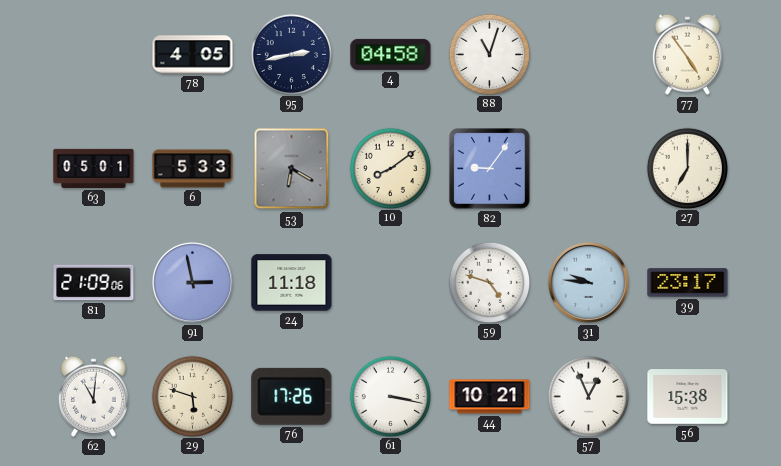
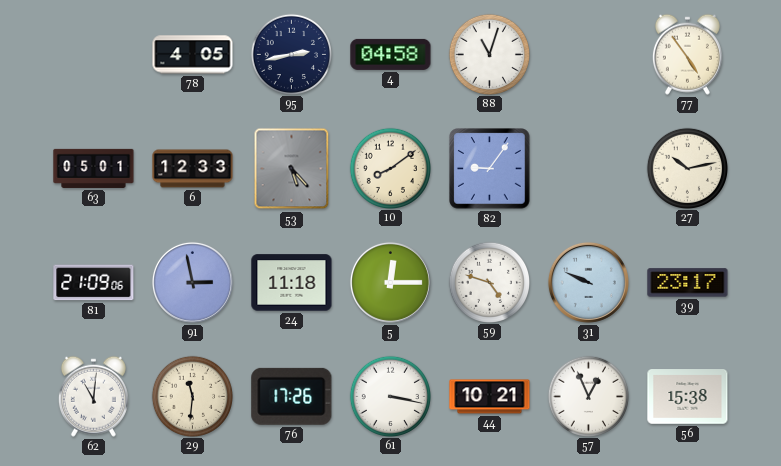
6: 5:33 -> 12:33 (193, 169)
53: 6:20 -> 5:23 (292, 169)
27: 7:00 -> 10:13 (687, 168)
5: none -> 12:15 (390, 282)
31: 9:46 -> 9:49 (588, 282)
29: 5:48 -> 11:31 (192, 396)
